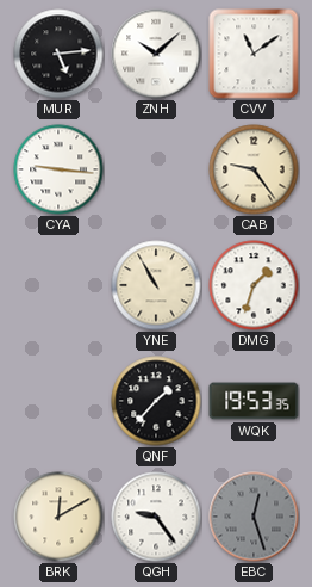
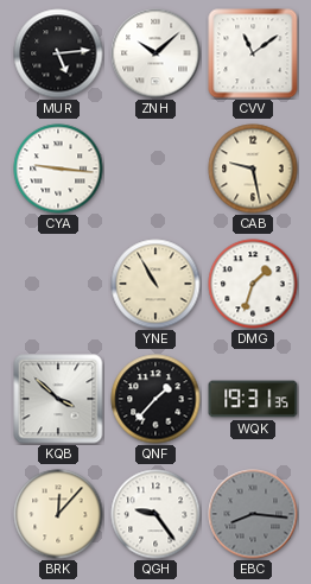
CAB: 9:24 -> 9:28 (253, 169)
KQB: none -> 3:52 (58, 399)
WQK: 19:53 -> 19:31 (253, 399)
BRK: 12:10 -> 12:07 (58, 514)
EBC: 12:27 -> 8:16 (253, 514)
